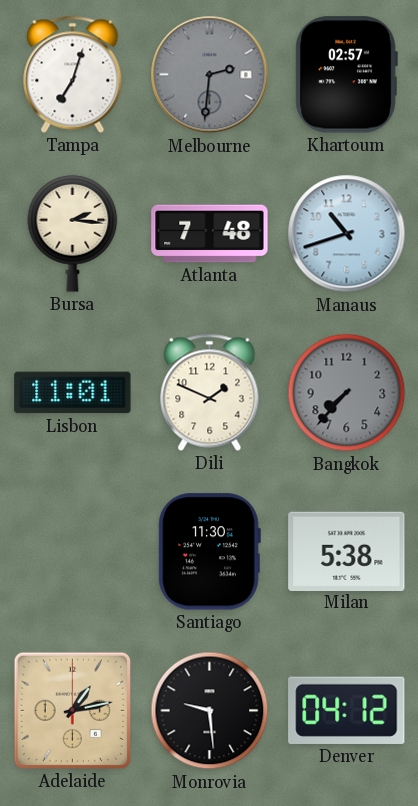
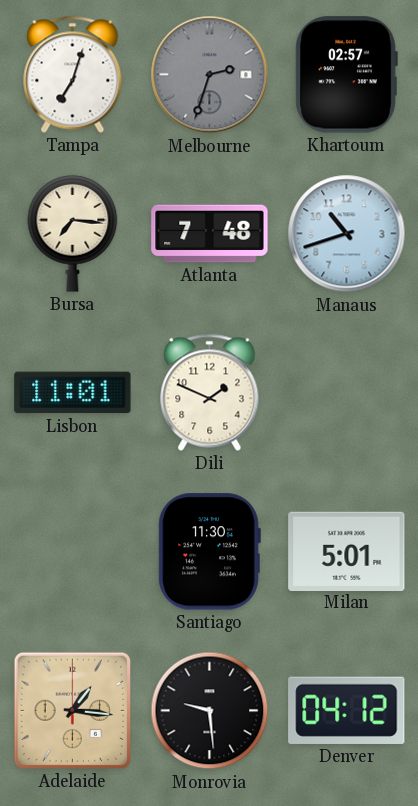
Melbourne: 2:31 -> 2:33 (210, 75)
Bursa: 2:16 -> 7:16 (73, 233)
Bangkok: 7:37 -> none (347, 393)
Milan: 5:38 -> 5:01 (347, 551)
Adelaide: 1:13 -> 1:16 (72, 710)
